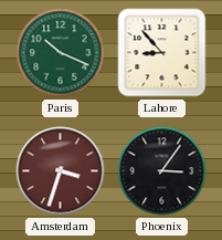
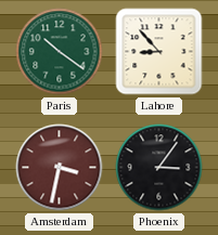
Paris: 10:19 -> 10:21 (60, 52)
Amsterdam: 3:33 -> 3:32 (60, 168)
